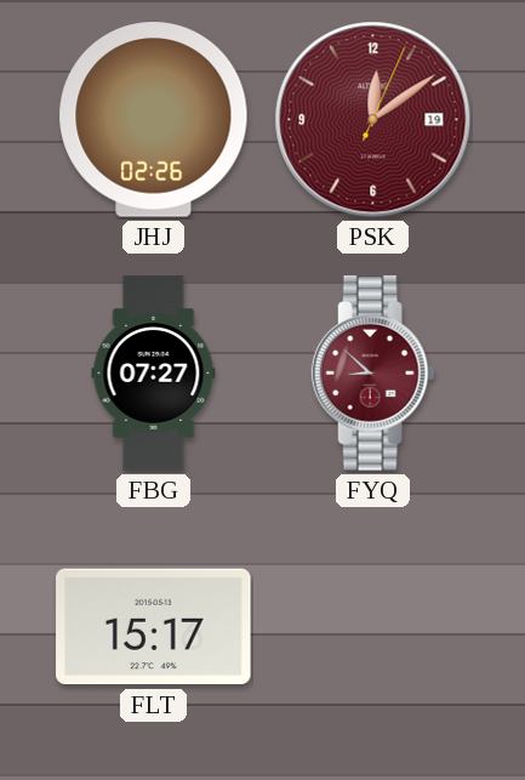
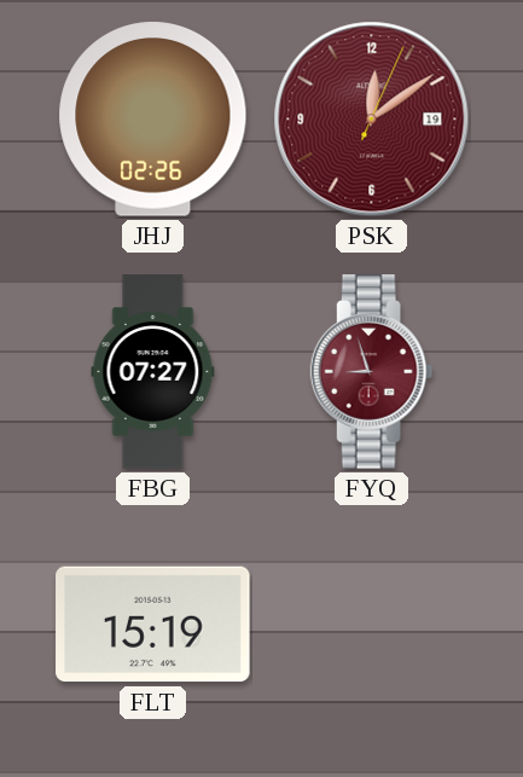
FYQ: 8:52 -> 8:57 (372, 372)
FLT: 15:17 -> 15:19 (153, 625)
